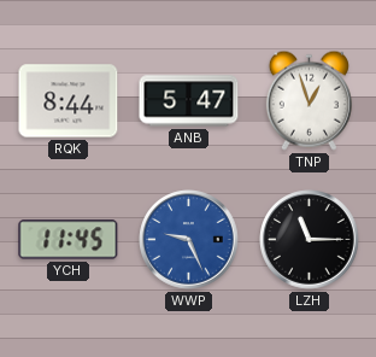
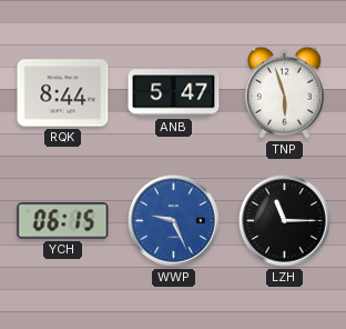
TNP: 12:57 -> 5:57 (284, 92)
YCH: 11:45 -> 06:15 (63, 221)
